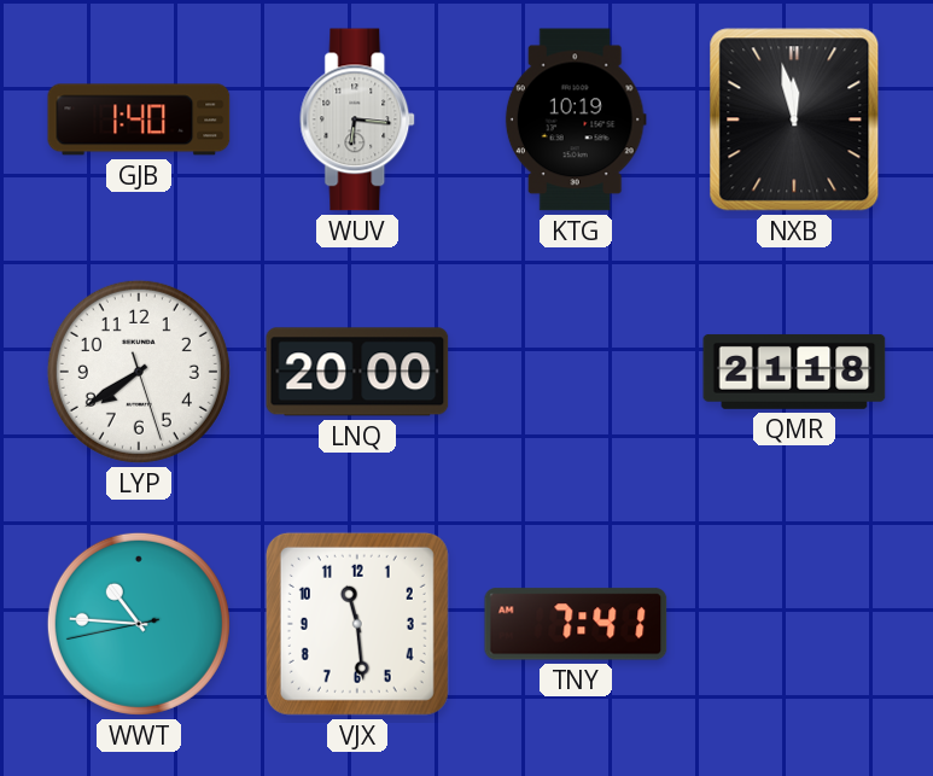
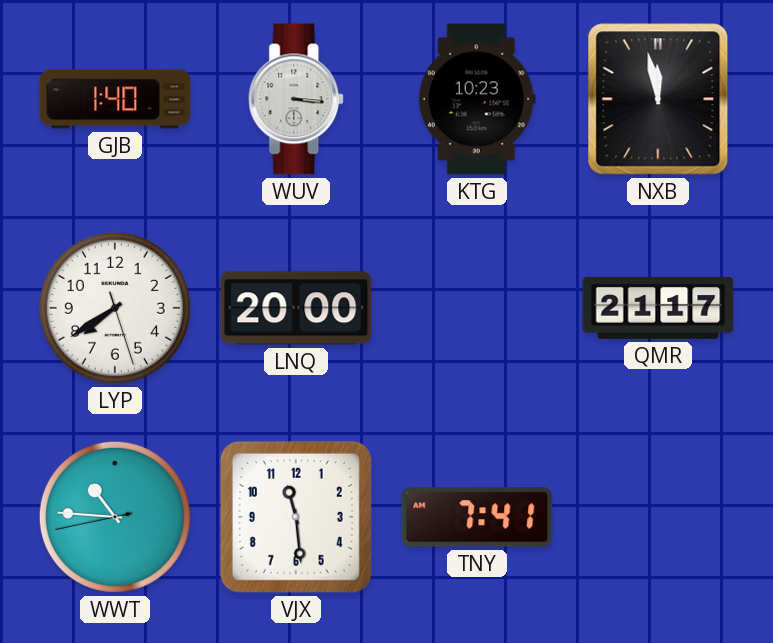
WUV: 6:16 -> 3:16 (297, 99)
KTG: 10:19 -> 10:23 (477, 99)
QMR: 21:18 -> 21:17 (658, 308)
